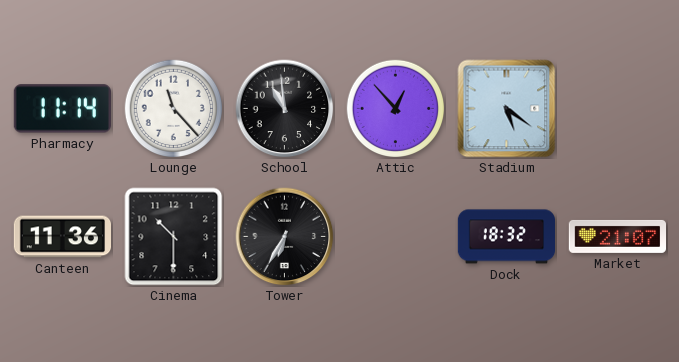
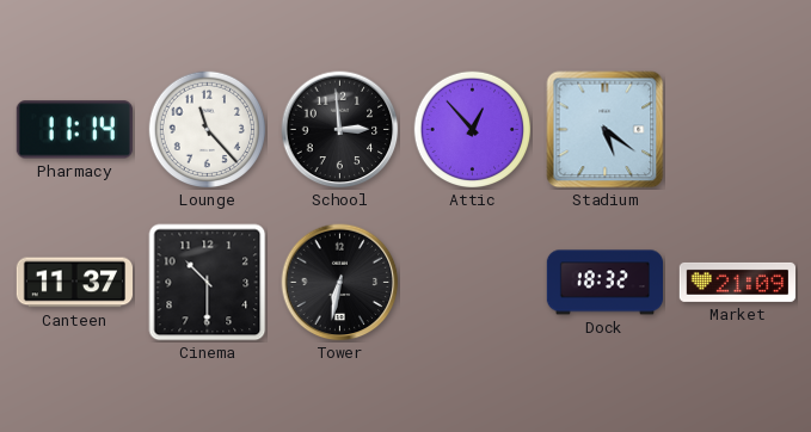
School: 10:59 -> 2:59 (340, 130)
Canteen: 11:36 -> 11:37 (74, 283)
Tower: 6:35 -> 6:32 (340, 283)
Market: 21:07 -> 21:09 (737, 282)
